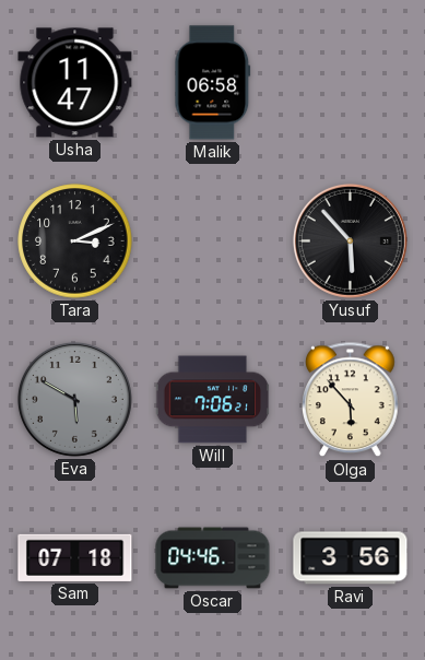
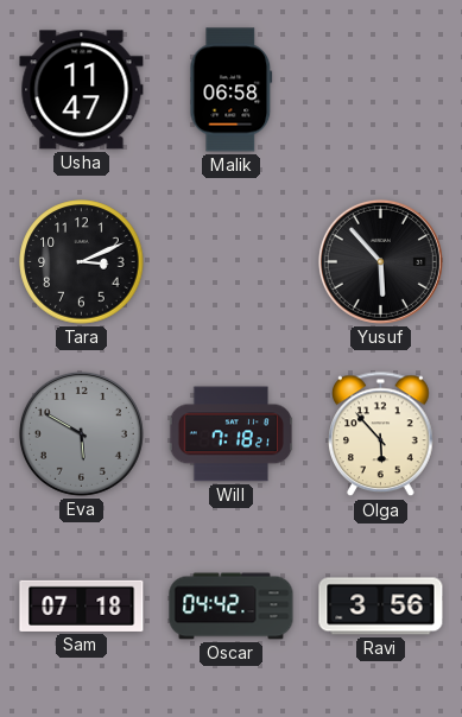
Will: 7:06 -> 7:18 (232, 434)
Oscar: 04:46 -> 04:42 (232, 607)
